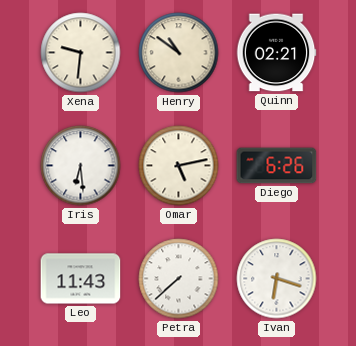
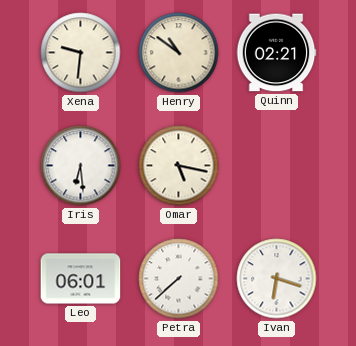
Omar: 5:13 -> 5:17 (179, 166)
Diego: 6:26 -> none (277, 166)
Leo: 11:43 -> 06:01 (81, 279)
